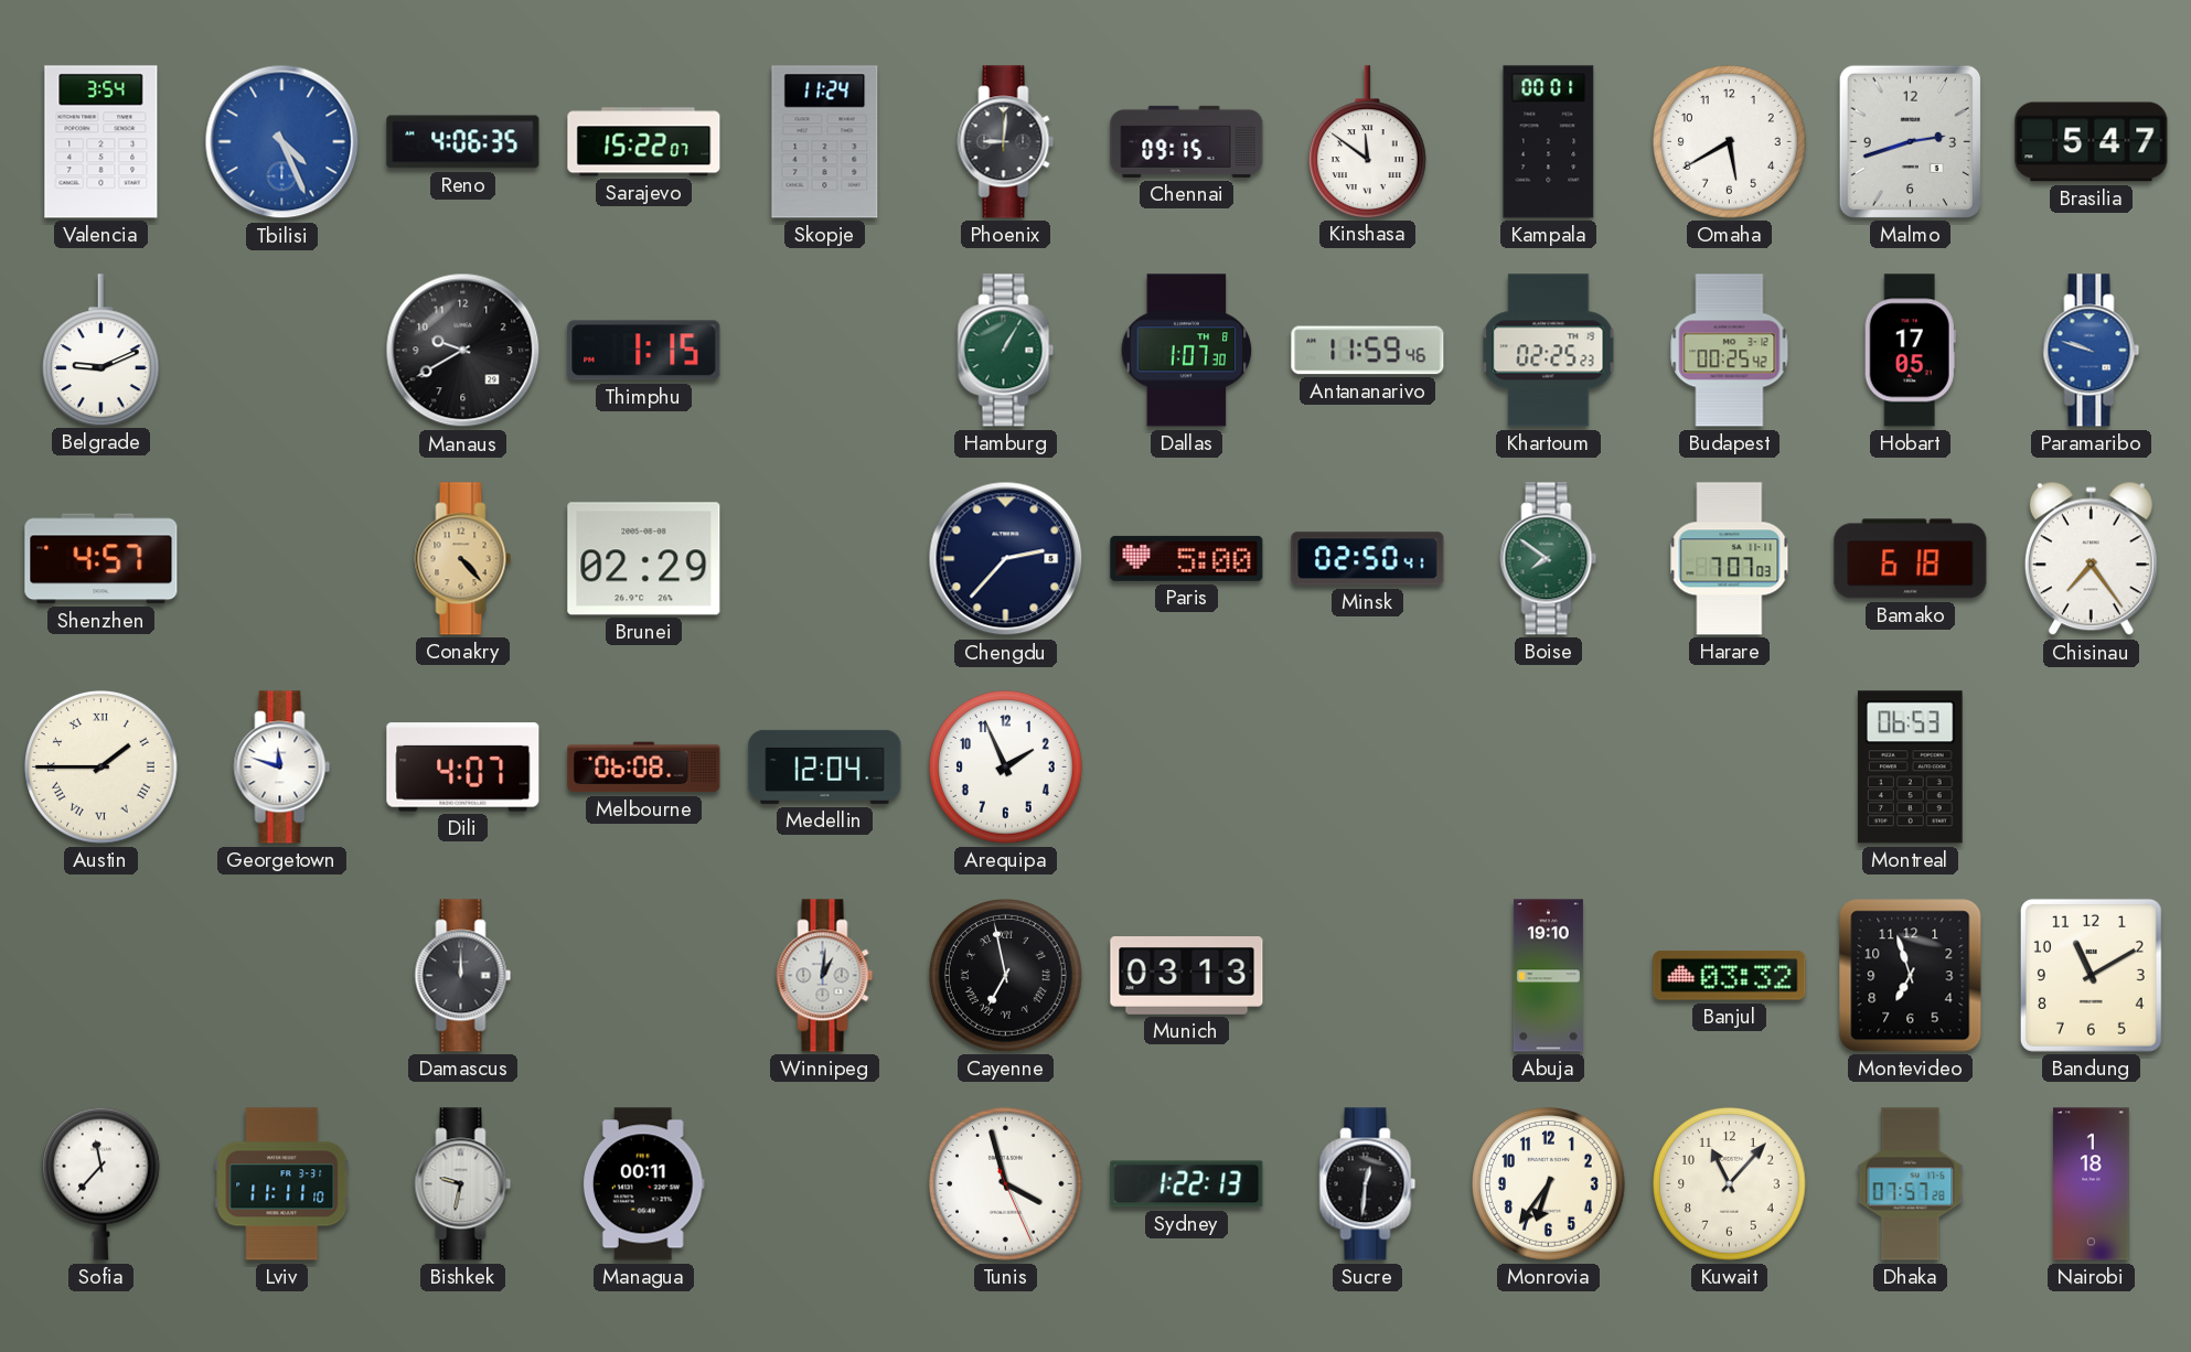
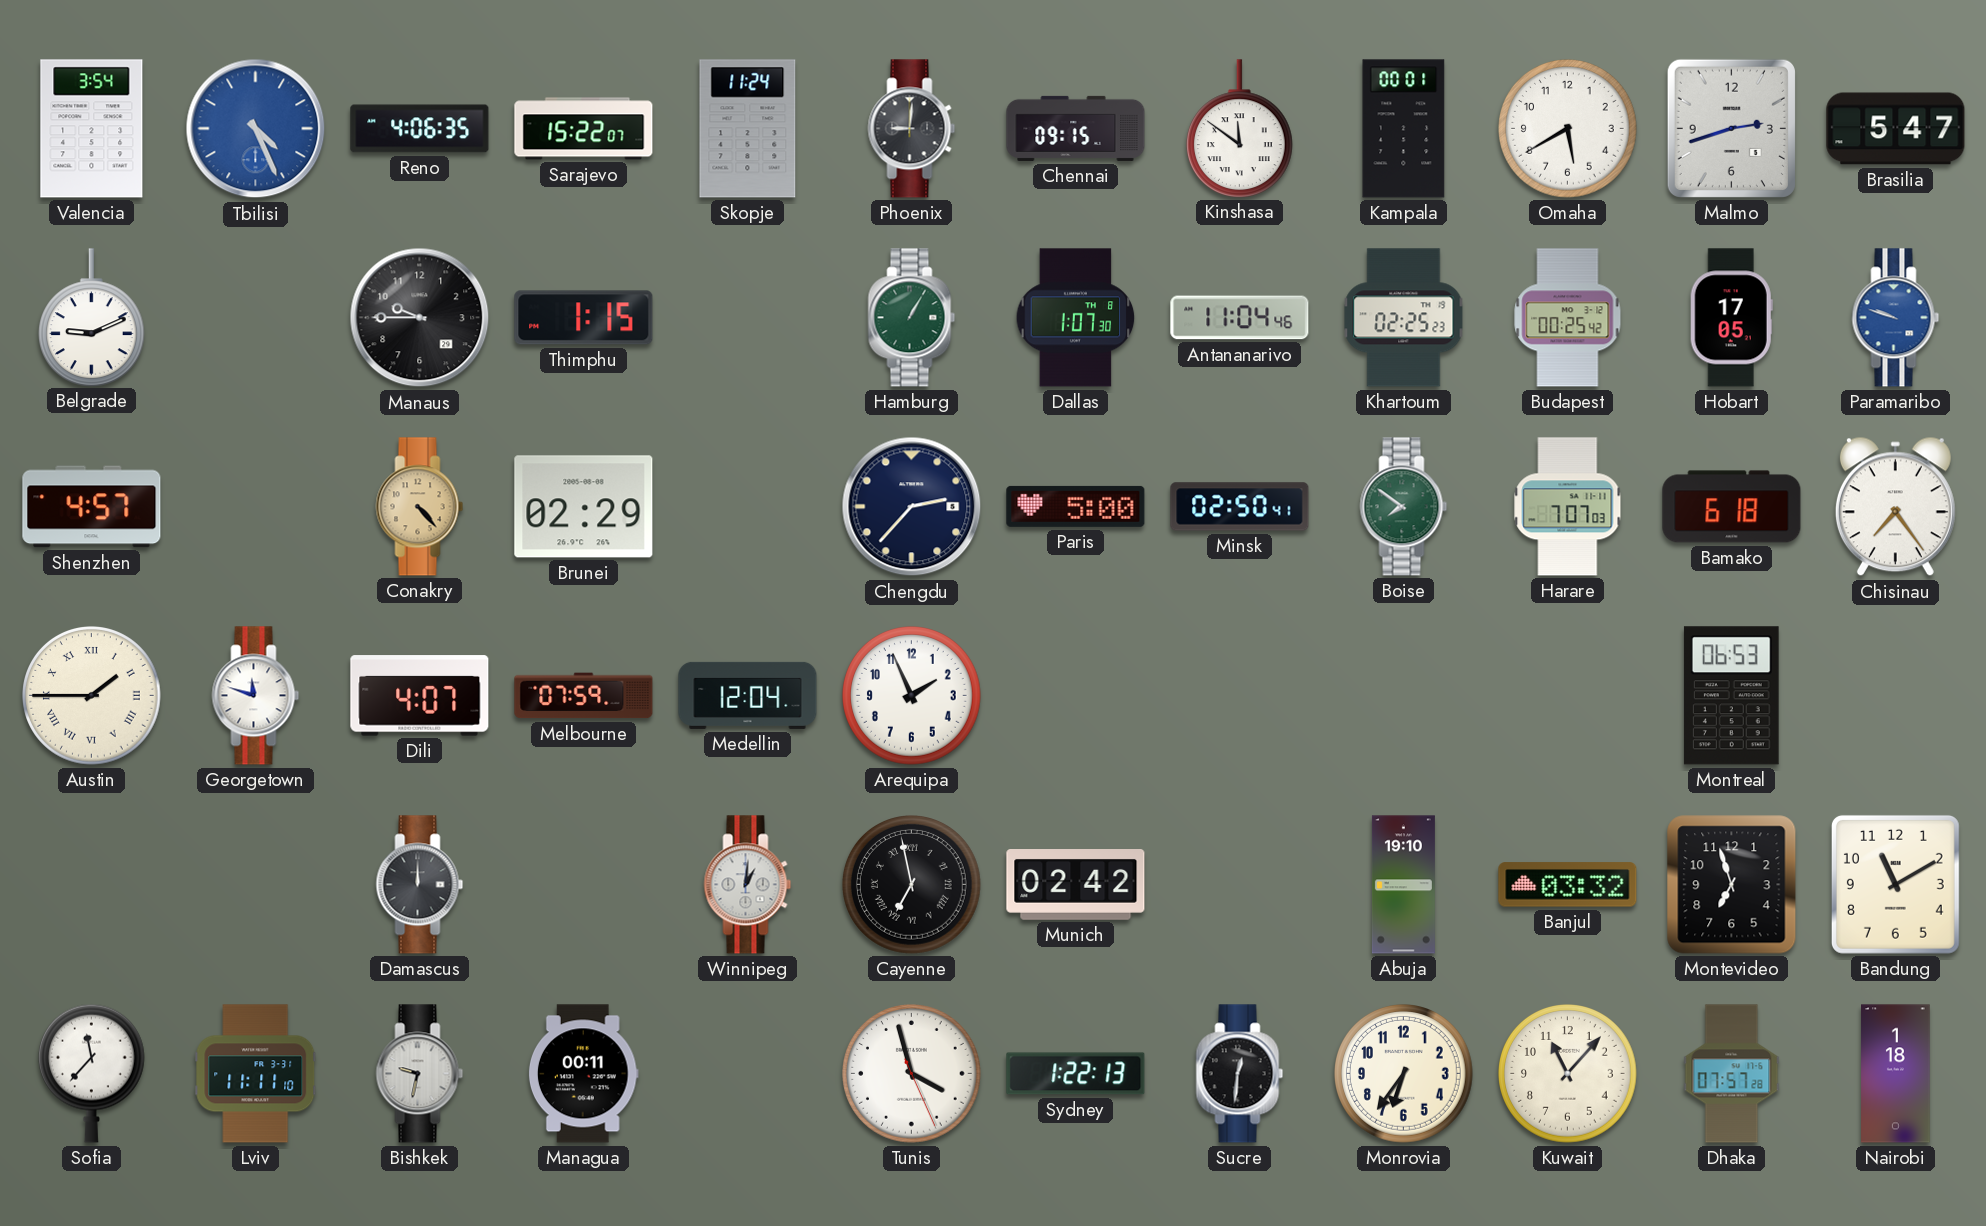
Manaus: 9:40 -> 9:45 (420, 318)
Antananarivo: 11:59 -> 11:04 (1240, 318)
Melbourne: 06:08 -> 07:59 (584, 696)
Munich: 03:13 -> 02:42 (1076, 885)
